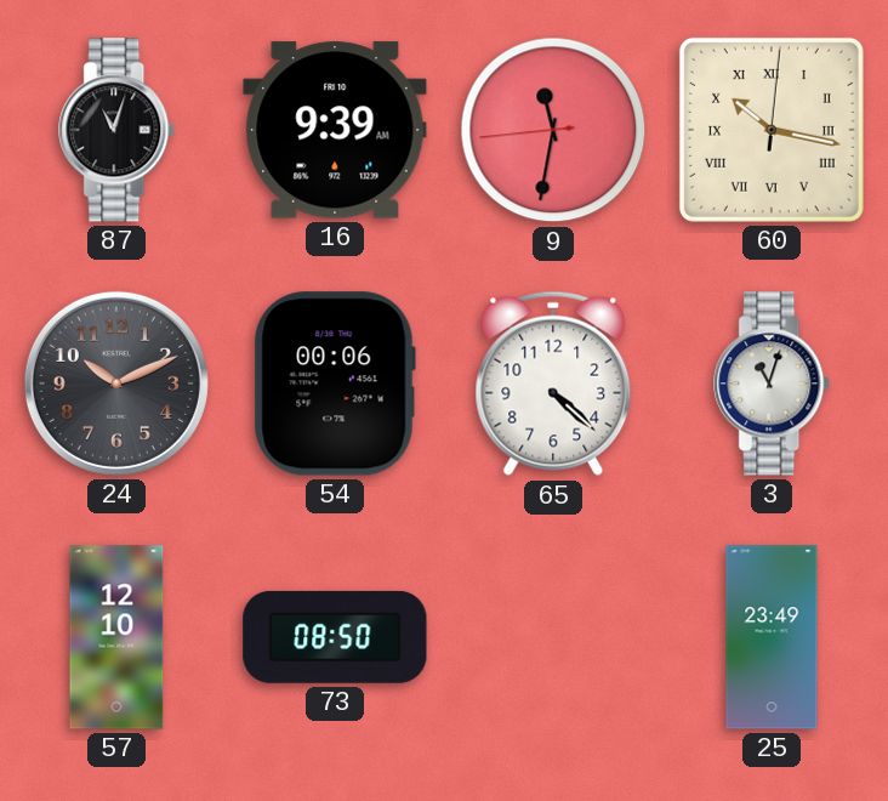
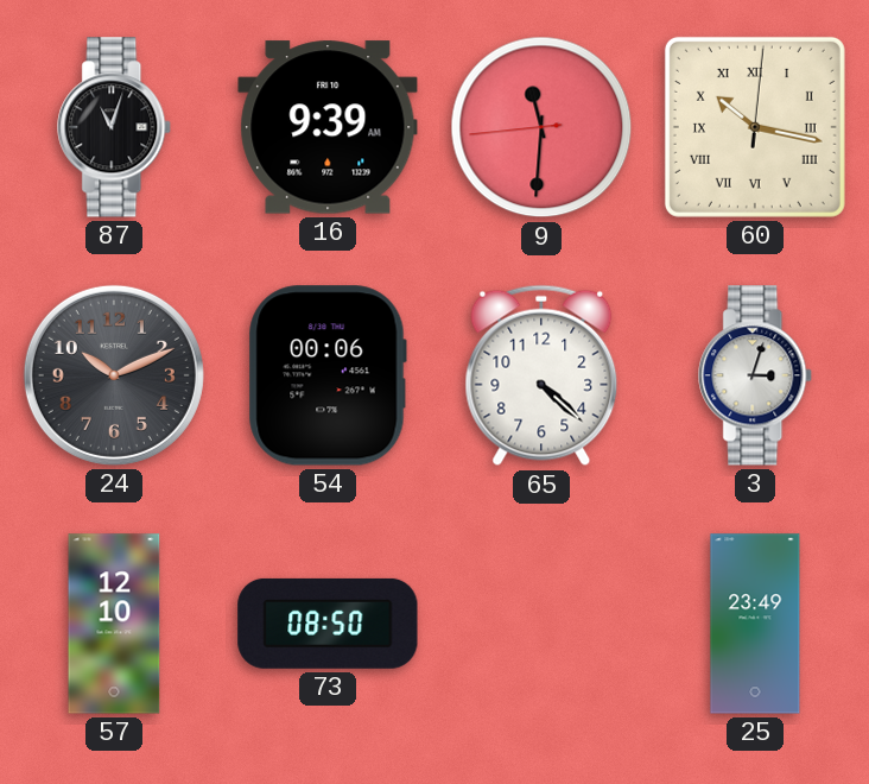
9: 11:31 -> 11:30 (541, 127)
3: 11:03 -> 3:03 (756, 375)
